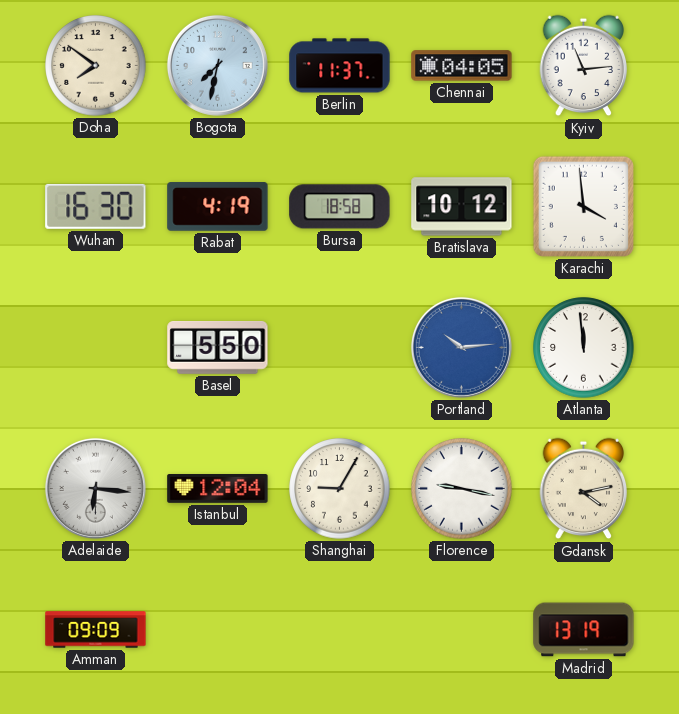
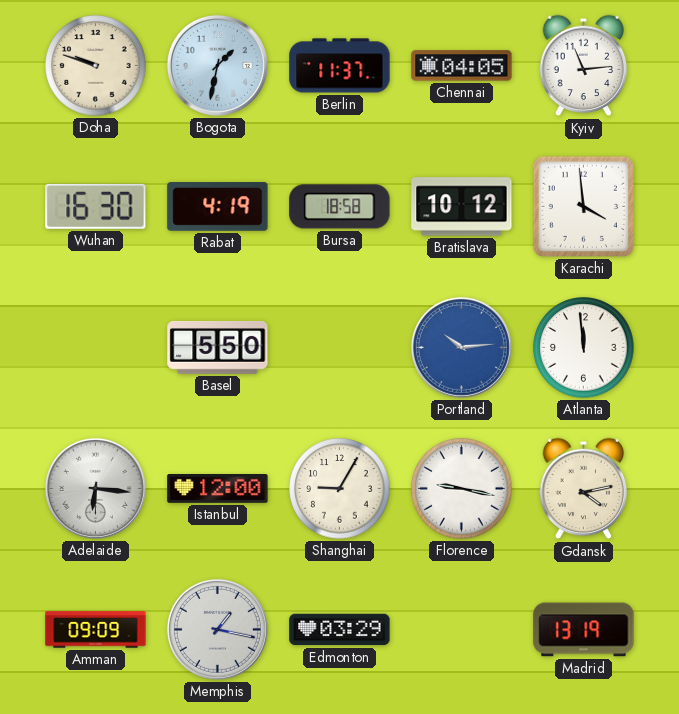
Doha: 7:51 -> 9:48 (96, 66)
Bogota: 7:32 -> 1:32 (217, 65)
Istanbul: 12:04 -> 12:00 (218, 489)
Memphis: none -> 1:17 (217, 629)
Edmonton: none -> 03:29 (340, 630)
